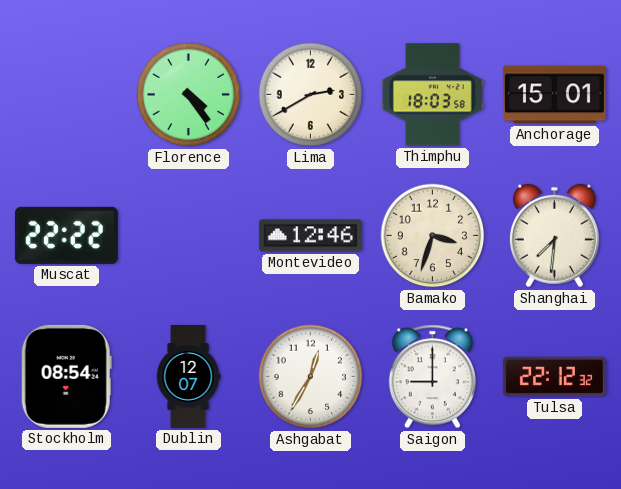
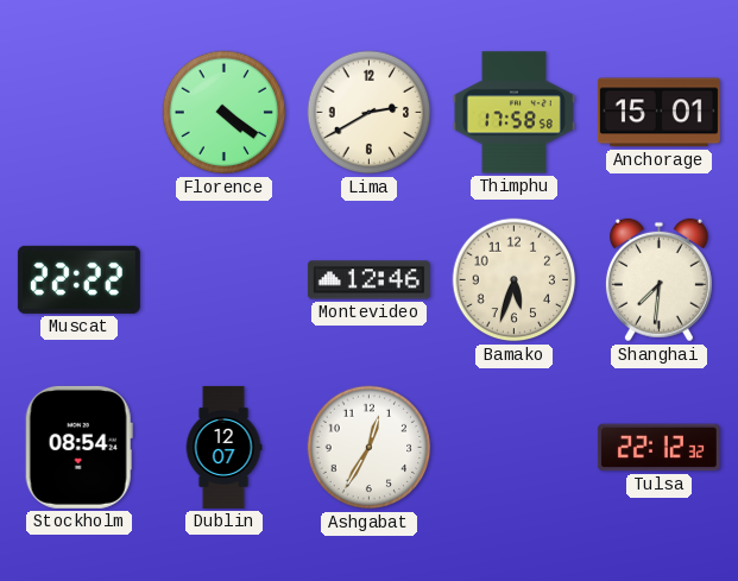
Florence: 4:24 -> 4:21 (225, 113)
Thimphu: 18:03 -> 17:58 (513, 113)
Bamako: 3:33 -> 5:33 (515, 280)
Saigon: 9:00 -> none (432, 377)
